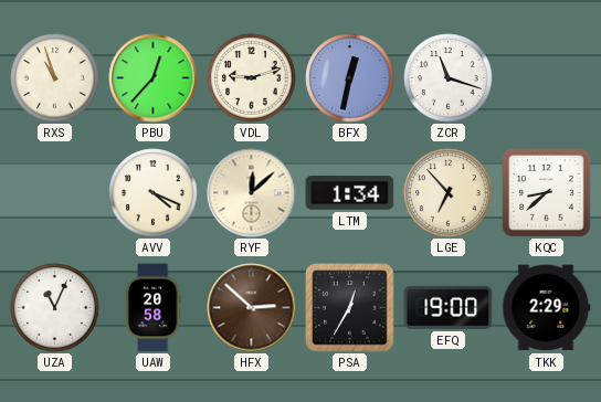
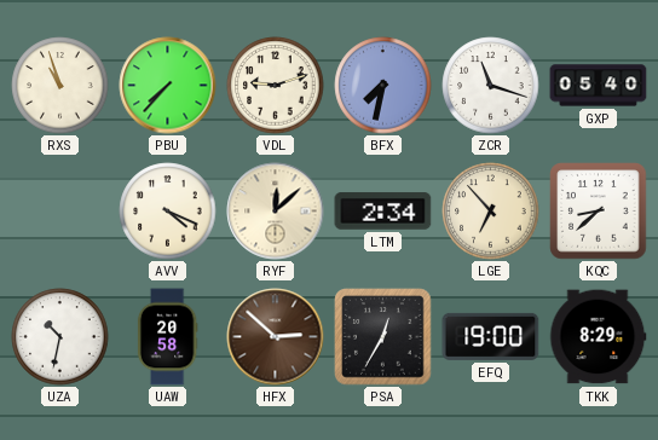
PBU: 12:37 -> 7:37 (168, 86)
BFX: 12:32 -> 7:32 (383, 86)
GXP: none -> 05:40 (599, 86)
LTM: 1:34 -> 2:34 (383, 212)
UZA: 11:04 -> 10:32 (60, 337)
TKK: 2:29 -> 8:29 (599, 337)
